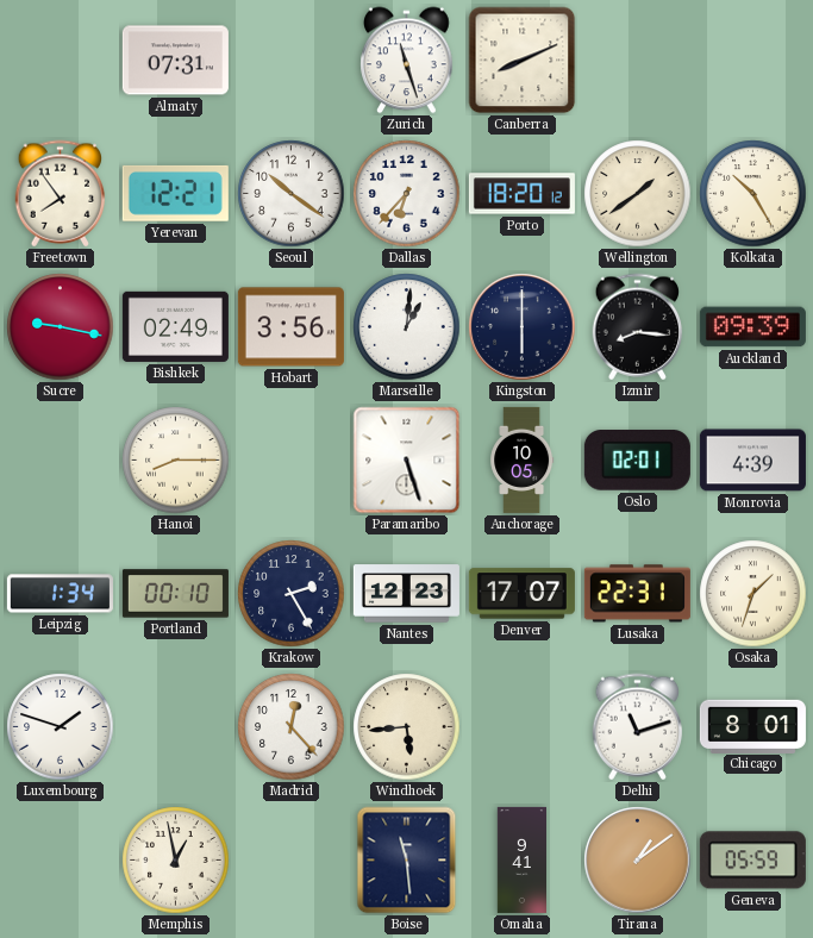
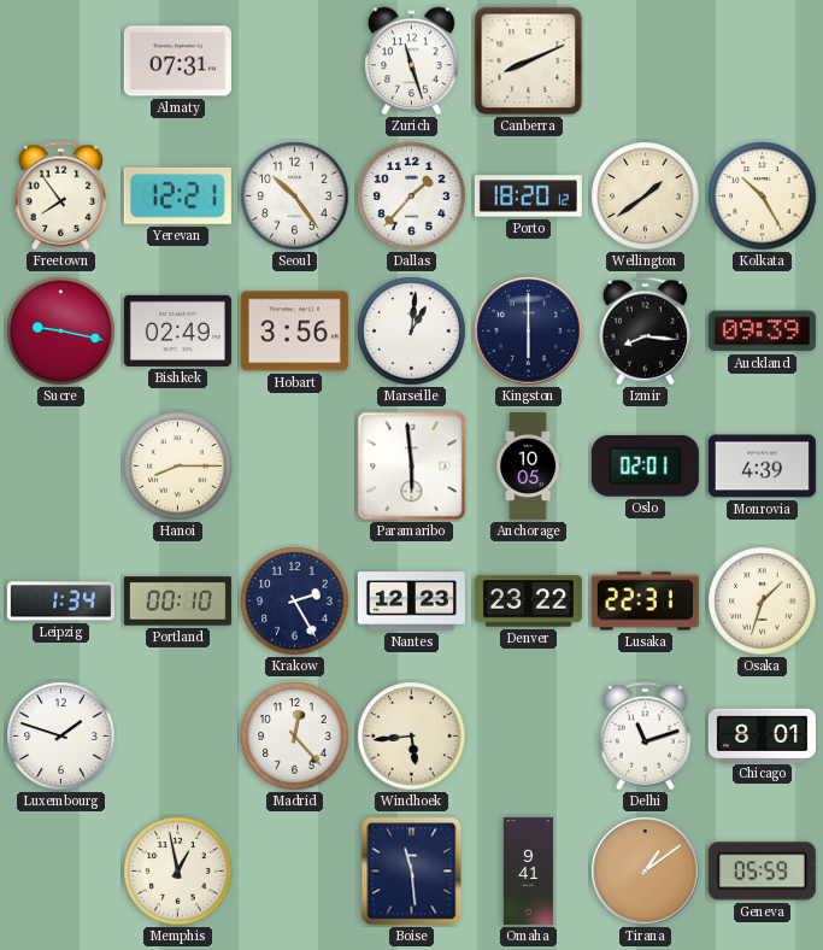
Seoul: 10:21 -> 10:24 (295, 197)
Dallas: 6:37 -> 1:37 (412, 197)
Paramaribo: 5:27 -> 5:59 (412, 467)
Denver: 17:07 -> 23:22 (528, 602)
